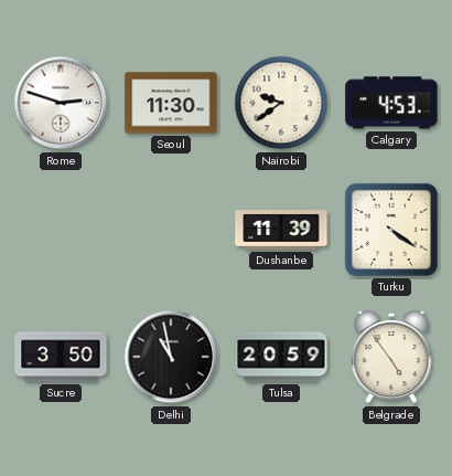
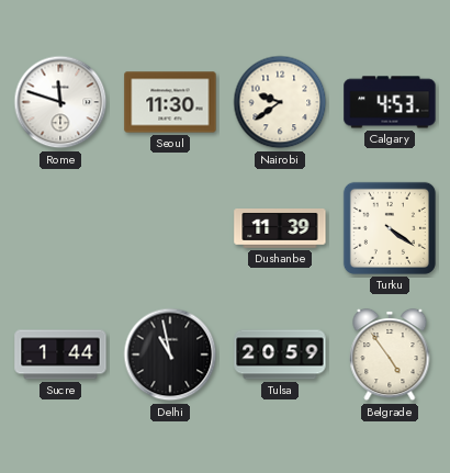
Rome: 2:48 -> 11:48 (60, 102)
Sucre: 3:50 -> 1:44 (60, 354)
